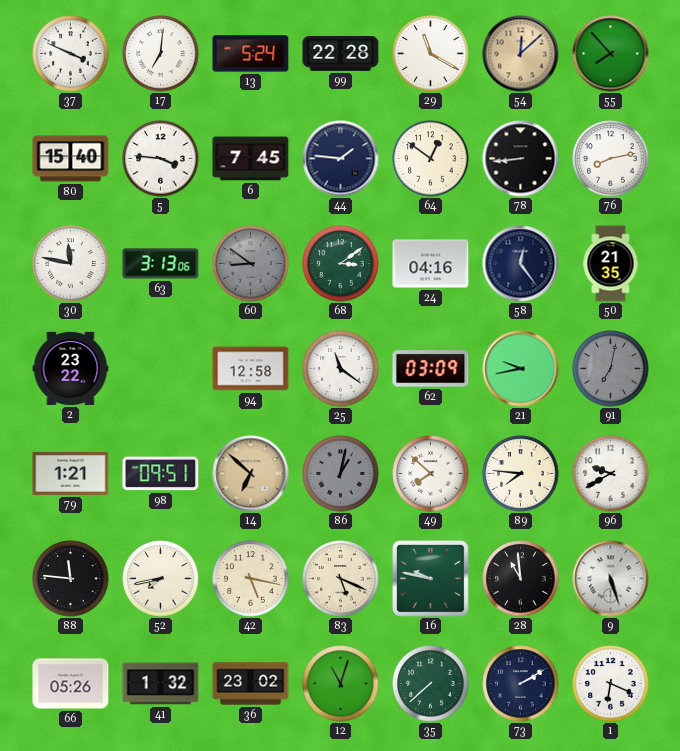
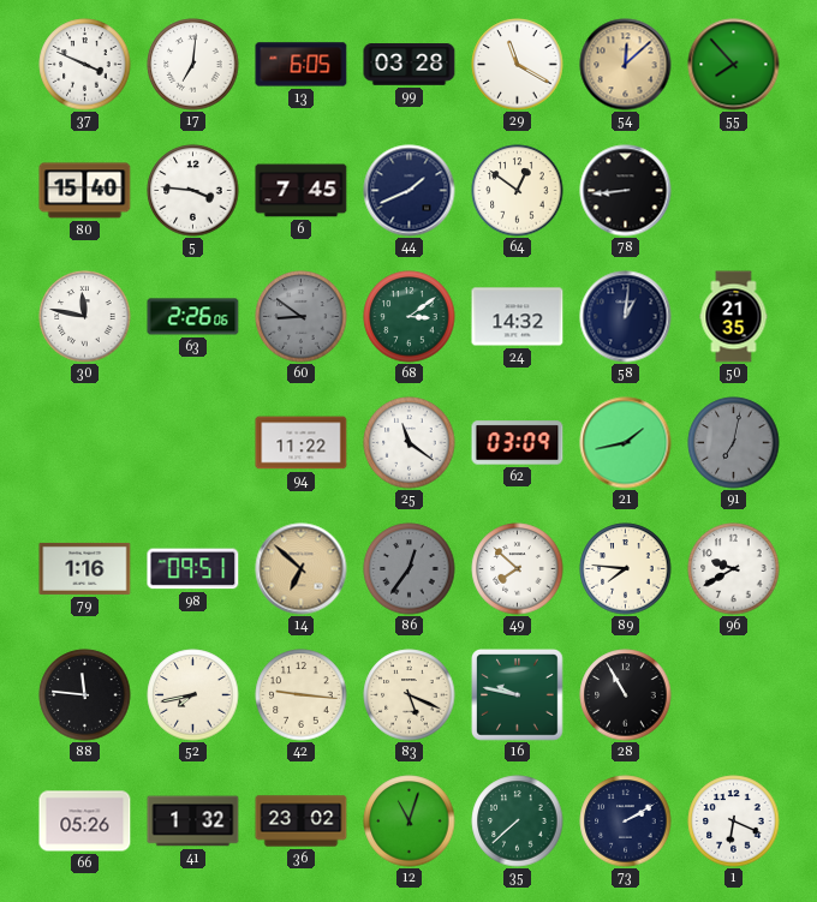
13: 5:24 -> 6:05 (302, 65)
99: 22:28 -> 03:28 (410, 65)
44: 1:46 -> 1:41 (410, 191)
76: 8:13 -> none (611, 159)
63: 3:13 -> 2:26 (193, 317)
24: 04:16 -> 14:32 (518, 317)
58: 12:24 -> 1:01 (626, 317)
2: 23:22 -> none (71, 368)
94: 12:58 -> 11:22 (302, 443)
21: 9:43 -> 1:43 (626, 443)
79: 1:21 -> 1:16 (85, 568)
86: 1:02 -> 12:36 (410, 569)
42: 5:17 -> 9:16 (302, 695)
28: 10:59 -> 10:55 (626, 695)
9: 5:27 -> none (611, 579)
